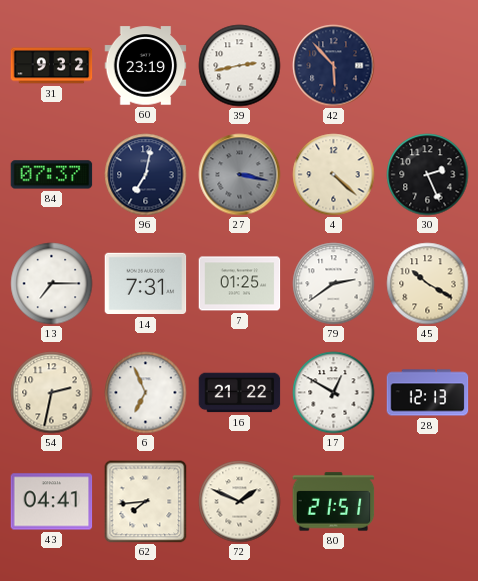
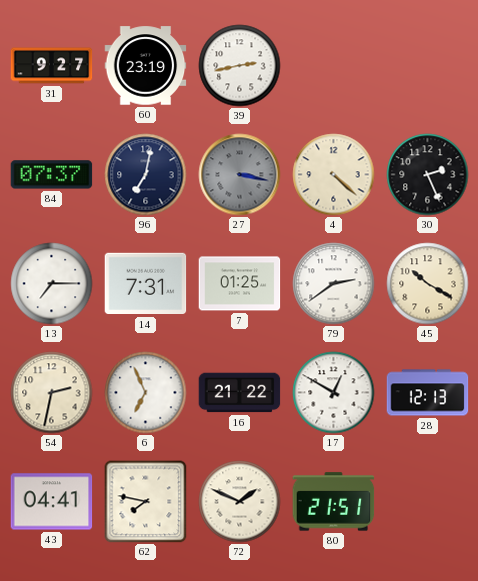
31: 9:32 -> 9:27 (52, 66)
42: 5:53 -> none (334, 66)
62: 7:44 -> 7:47 (146, 502)
